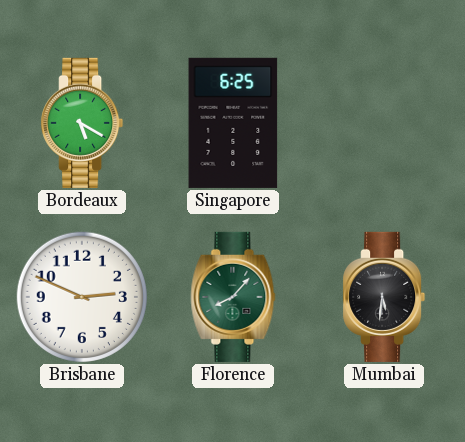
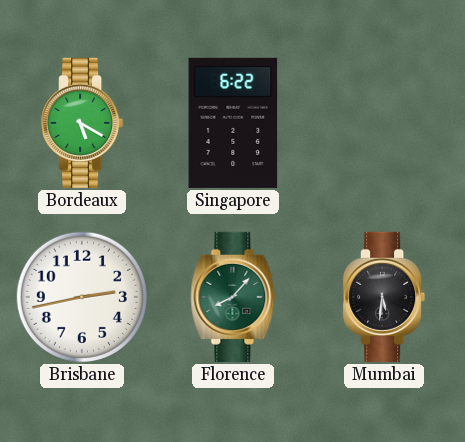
Singapore: 6:25 -> 6:22 (233, 123)
Brisbane: 2:49 -> 2:43 (82, 297)
